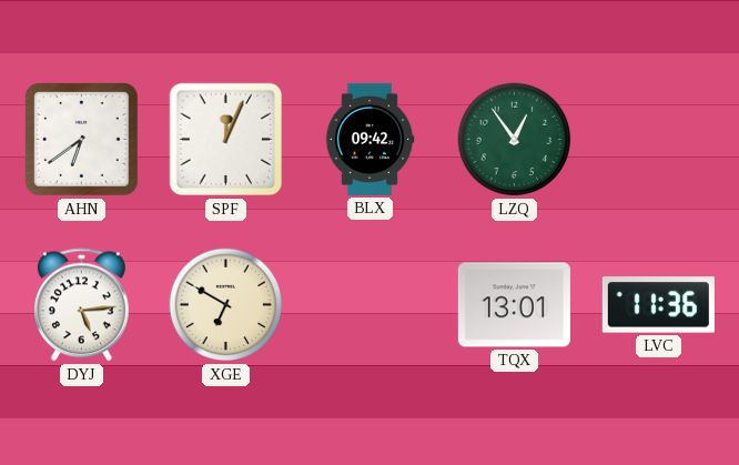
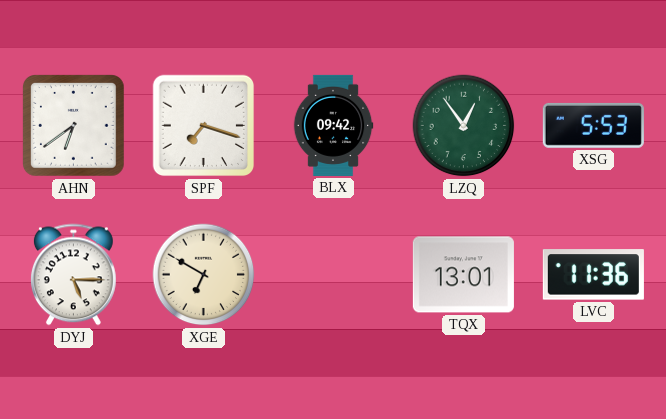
SPF: 12:04 -> 7:18 (204, 126)
XSG: none -> 5:53 (593, 125)
DYJ: 5:14 -> 5:15 (73, 275)
